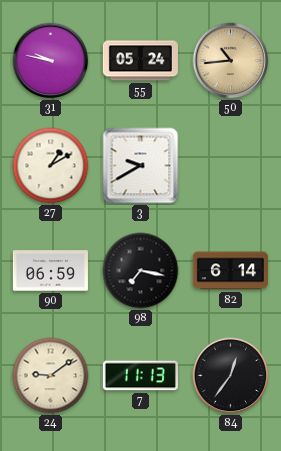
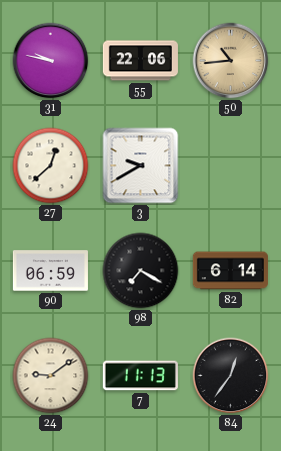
55: 05:24 -> 22:06 (140, 61)
27: 1:10 -> 12:38 (51, 166)
98: 7:17 -> 7:20 (141, 271)
